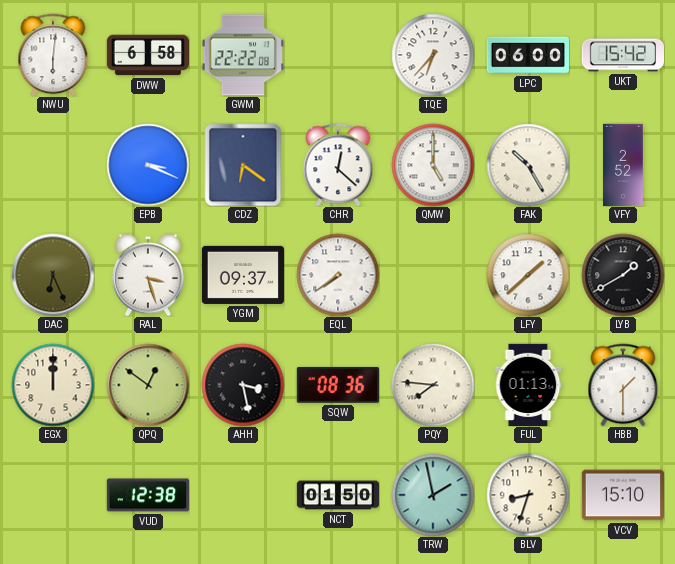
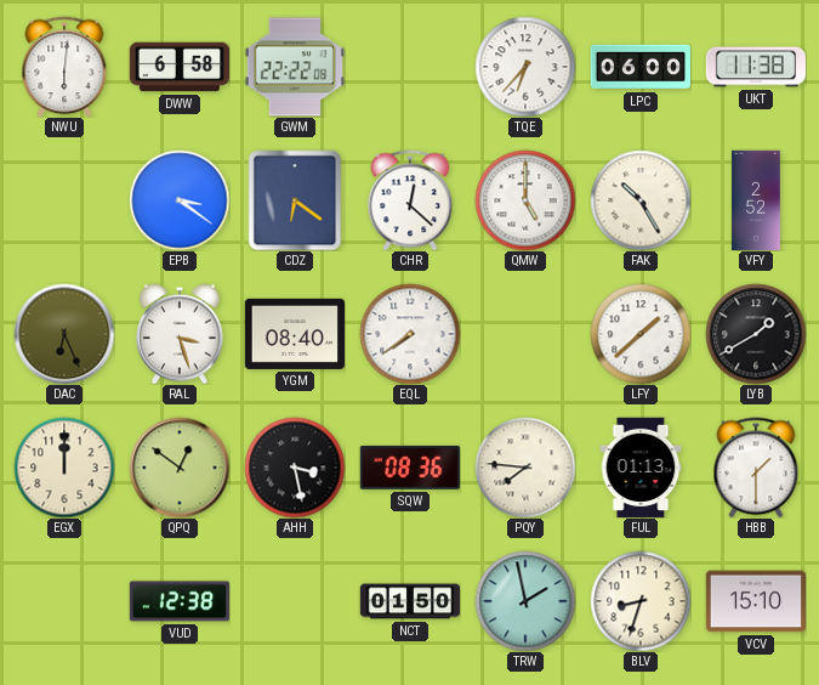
UKT: 15:42 -> 11:38 (755, 67)
EPB: 3:19 -> 3:21 (180, 200)
YGM: 09:37 -> 08:40 (294, 334)
